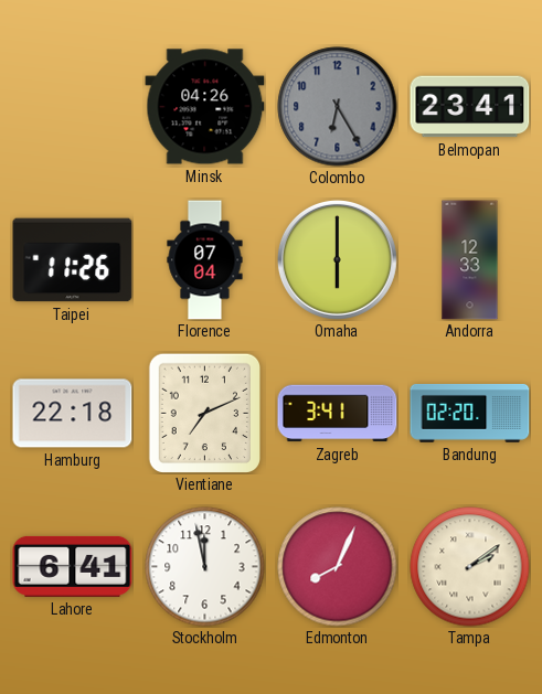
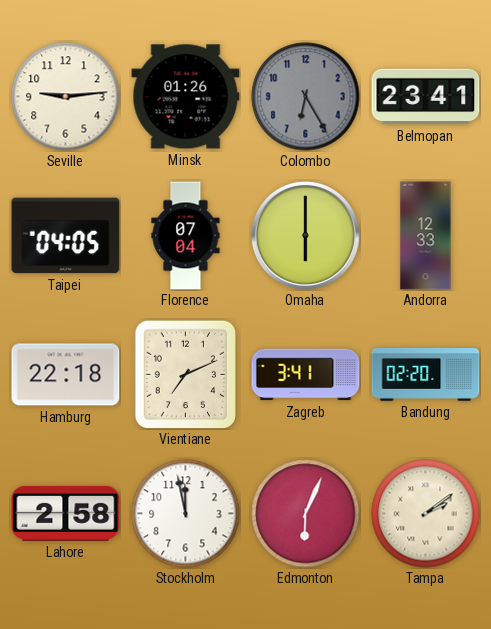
Seville: none -> 9:14 (66, 97)
Minsk: 04:26 -> 01:26 (186, 97)
Taipei: 11:26 -> 04:05 (66, 236)
Lahore: 6:41 -> 2:58 (66, 513)
Edmonton: 8:04 -> 6:04 (306, 514)
